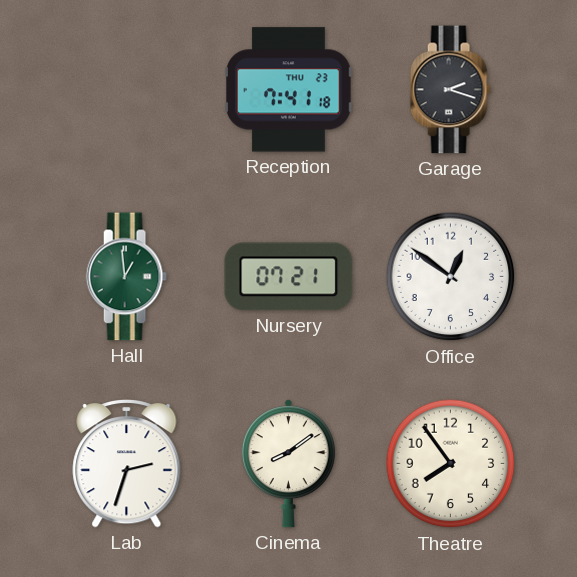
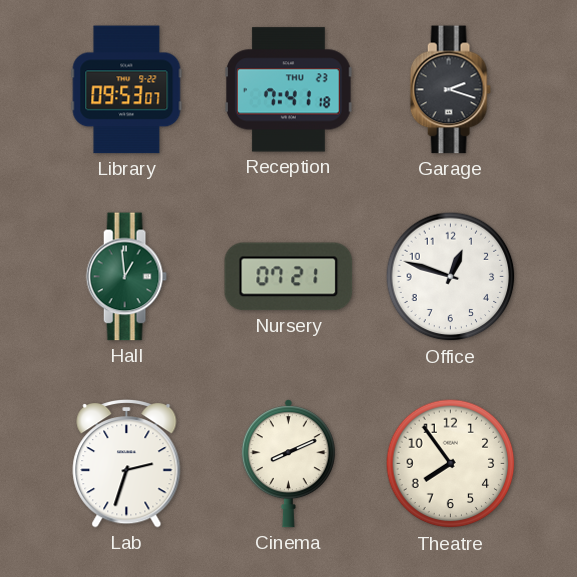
Library: none -> 09:53 (127, 90)
Office: 12:51 -> 12:48 (451, 277)
Cinema: 8:09 -> 8:11 (288, 464)
